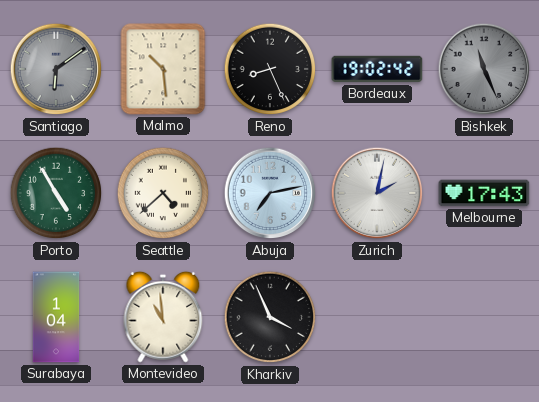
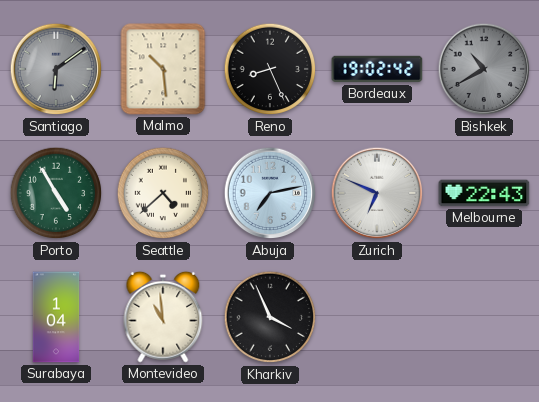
Bishkek: 11:26 -> 10:40 (484, 69)
Zurich: 2:02 -> 6:49 (377, 193)
Melbourne: 17:43 -> 22:43 (484, 193)
